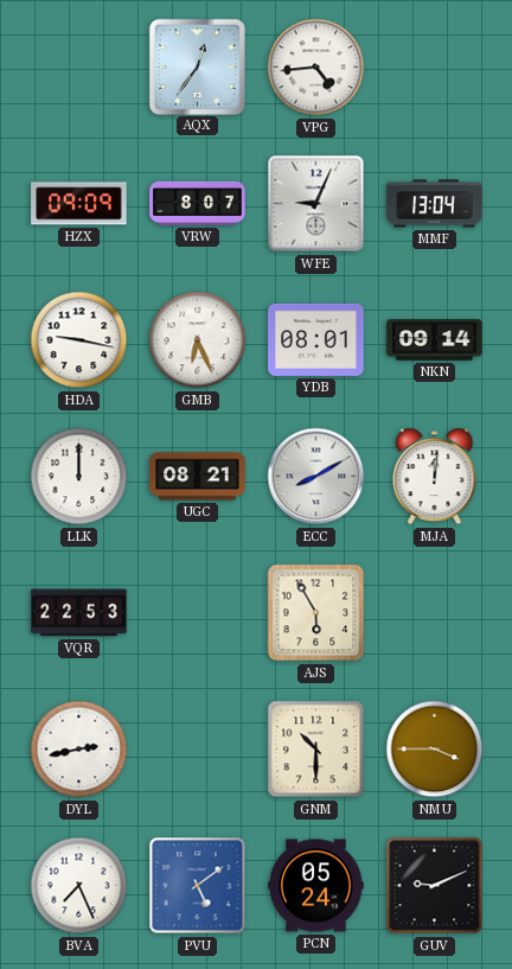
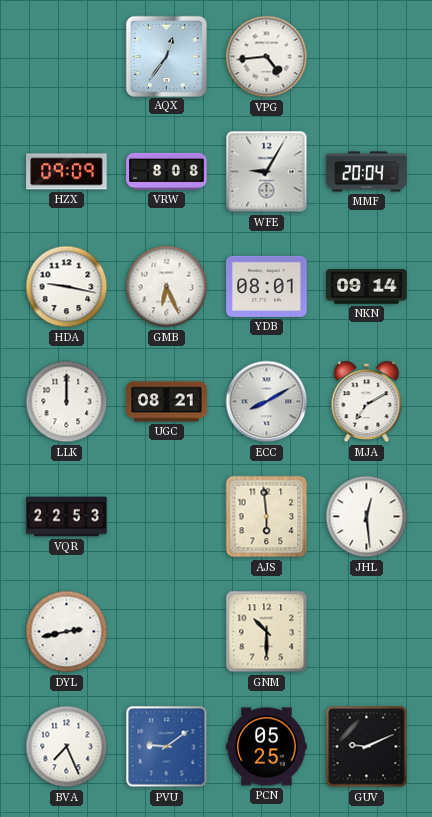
VRW: 8:07 -> 8:08 (167, 171)
WFE: 9:04 -> 9:05 (267, 172)
MMF: 13:04 -> 20:04 (367, 172)
MJA: 12:01 -> 7:10 (367, 402)
AJS: 5:55 -> 5:59 (267, 517)
JHL: none -> 12:29 (367, 517)
NMU: 3:45 -> none (435, 750)
PVU: 5:09 -> 9:09 (167, 747)
PCN: 05:24 -> 05:25 (267, 747)
